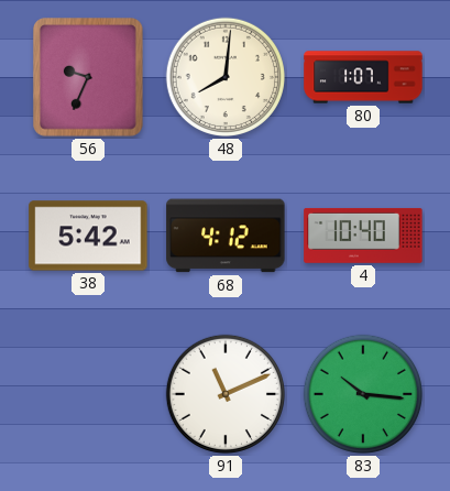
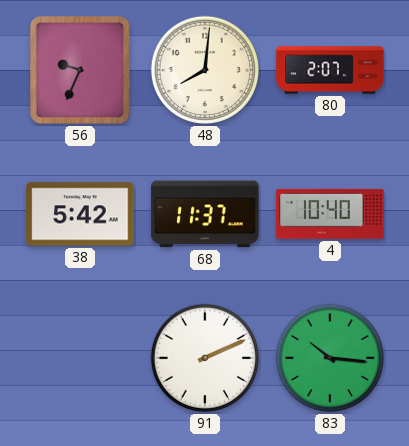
80: 1:07 -> 2:07 (330, 70)
68: 4:12 -> 11:37 (205, 214)
91: 11:11 -> 2:11 (205, 358)
